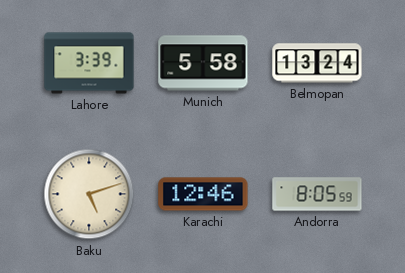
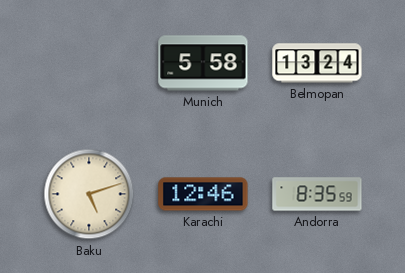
Lahore: 3:39 -> none (89, 63)
Andorra: 8:05 -> 8:35 (317, 194)
